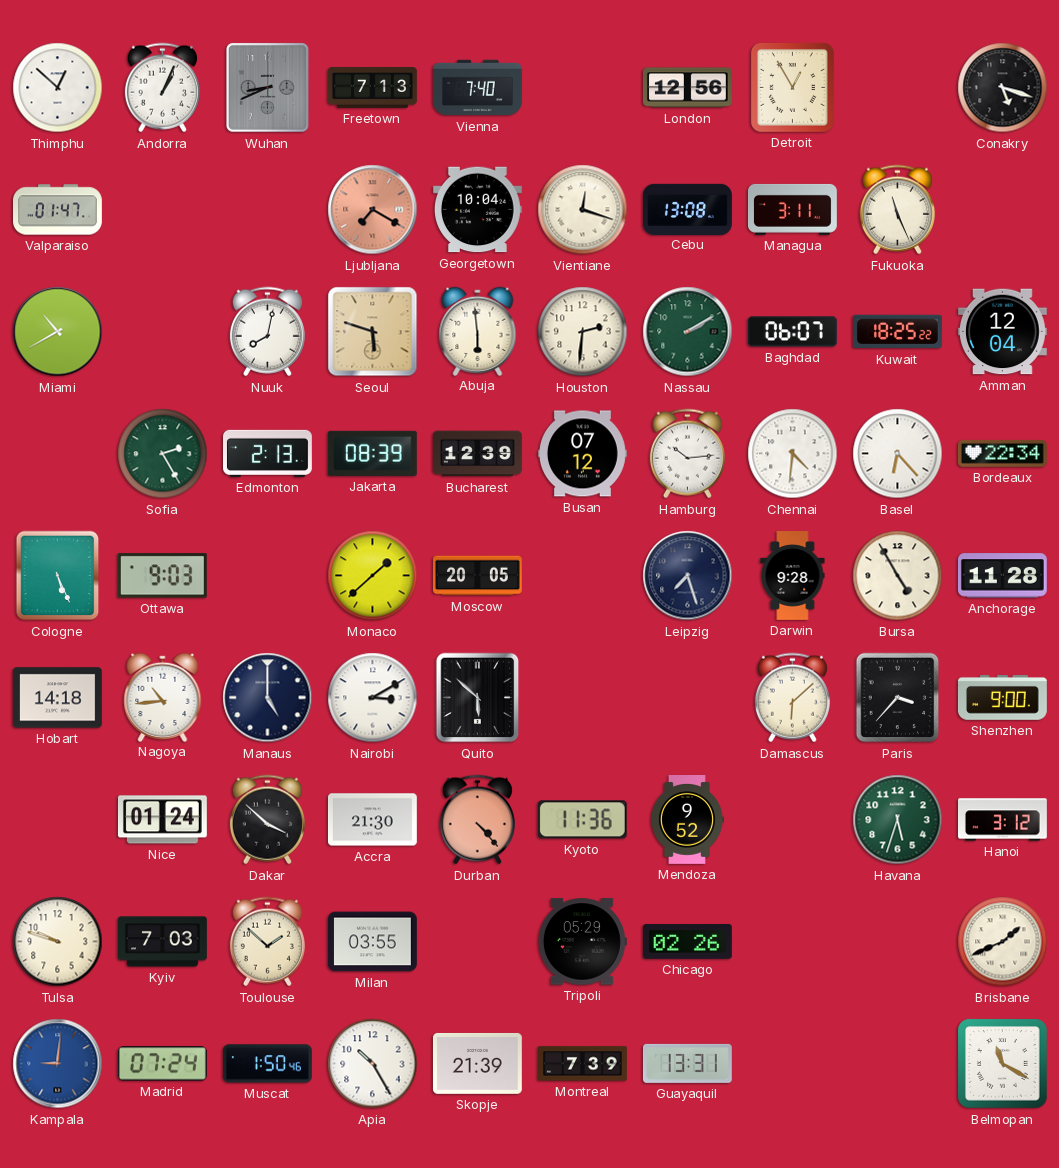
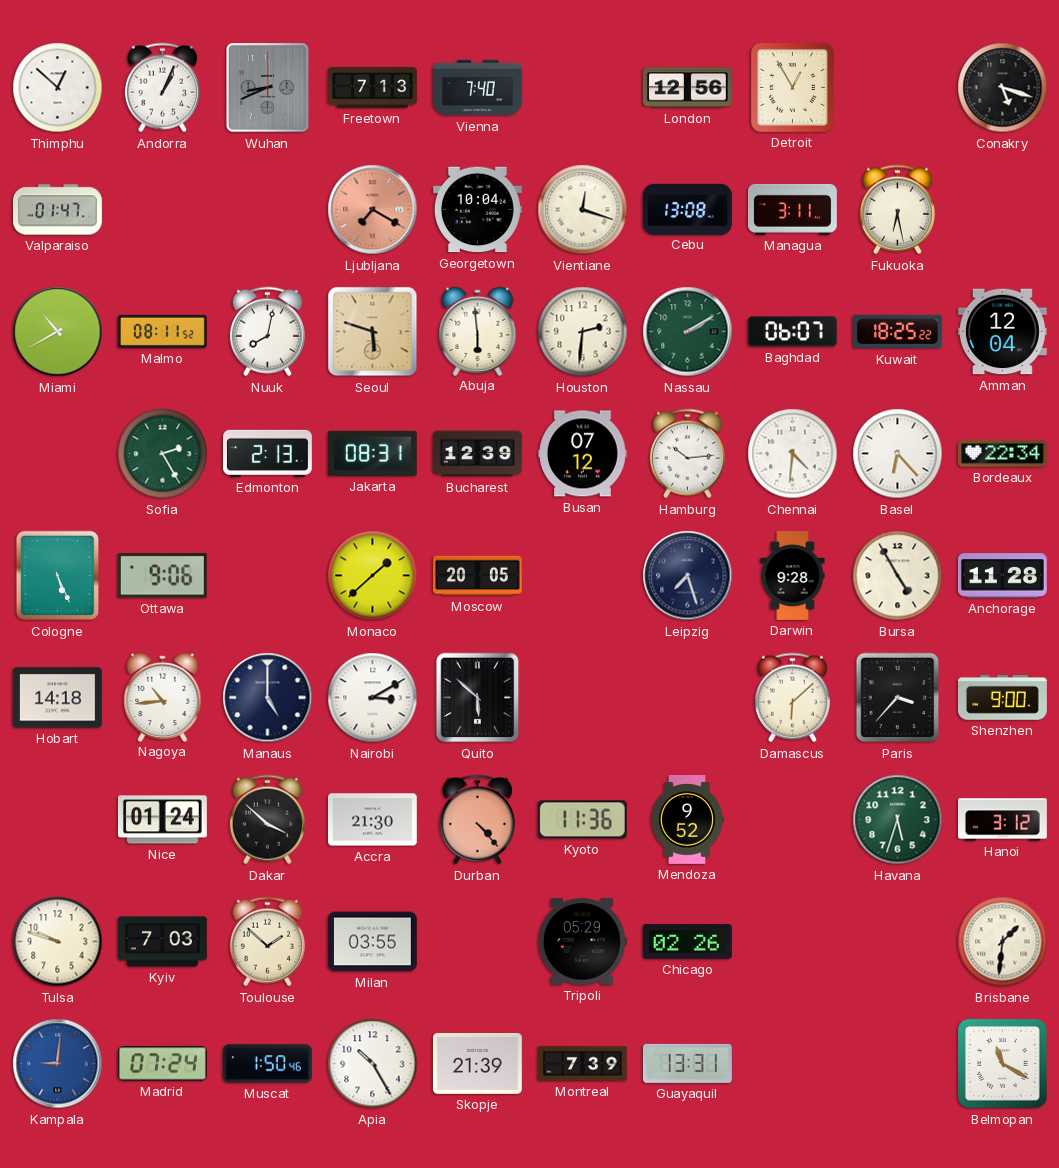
Fukuoka: 11:26 -> 6:28 (897, 210)
Malmo: none -> 08:11 (163, 331)
Jakarta: 08:39 -> 08:31 (372, 453)
Ottawa: 9:03 -> 9:06 (162, 576)
Brisbane: 1:41 -> 1:31 (1003, 942)
